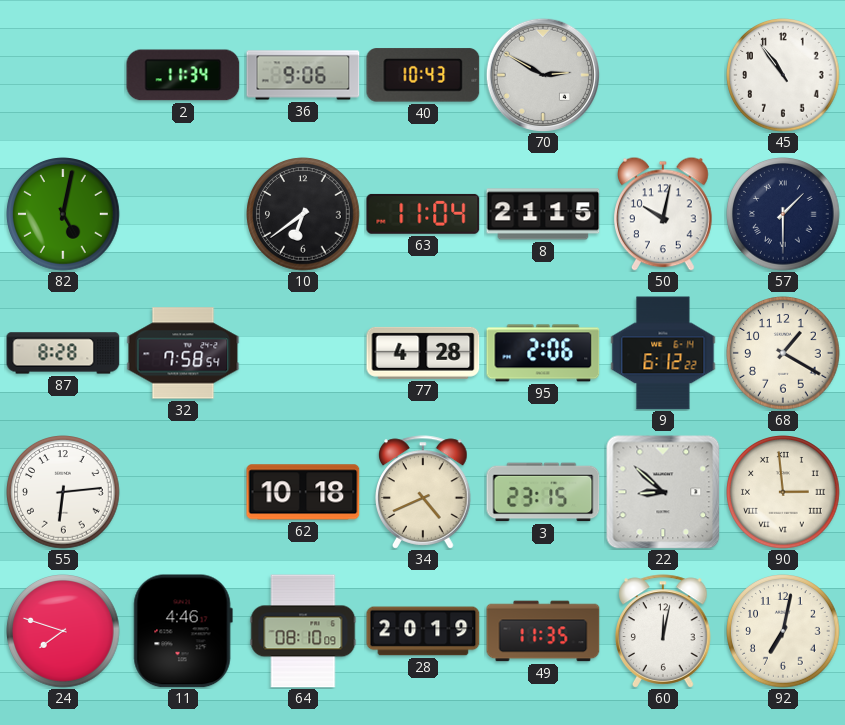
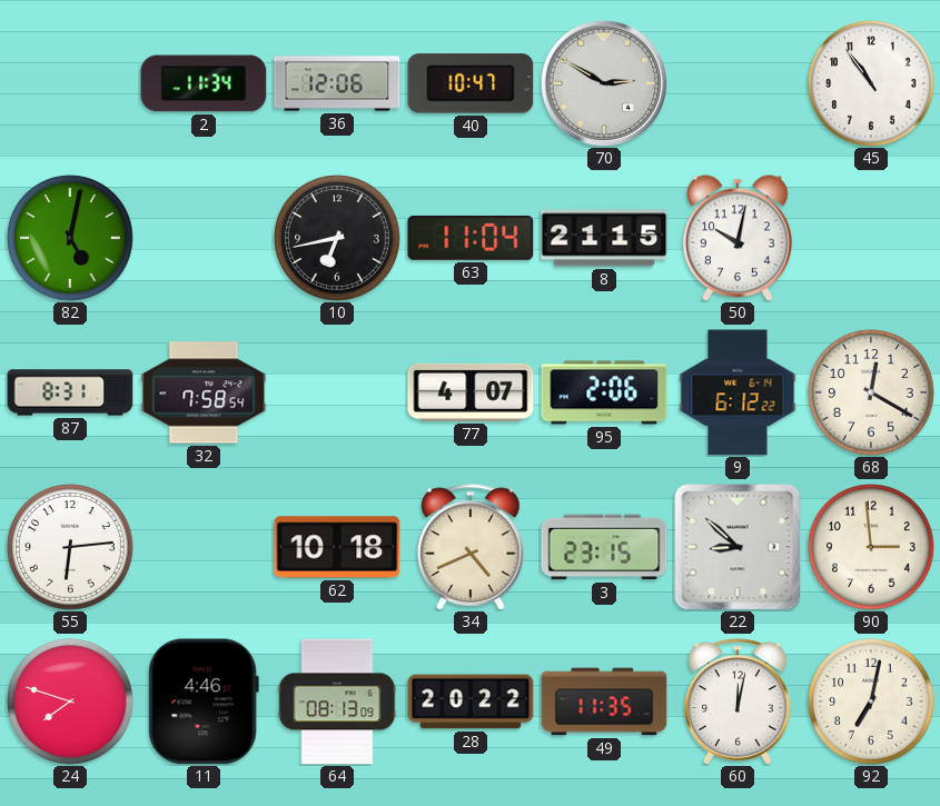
36: 9:06 -> 12:06 (337, 83)
40: 10:43 -> 10:47 (471, 83)
10: 6:39 -> 6:43 (337, 238)
57: 1:30 -> none (783, 214)
87: 8:28 -> 8:31 (70, 392)
77: 4:28 -> 4:07 (471, 392)
68: 1:20 -> 12:20 (871, 392)
90 numerals: Roman -> Arabic (871, 547)
64: 08:10 -> 08:13 (337, 701)
28: 20:19 -> 20:22 (471, 701)
